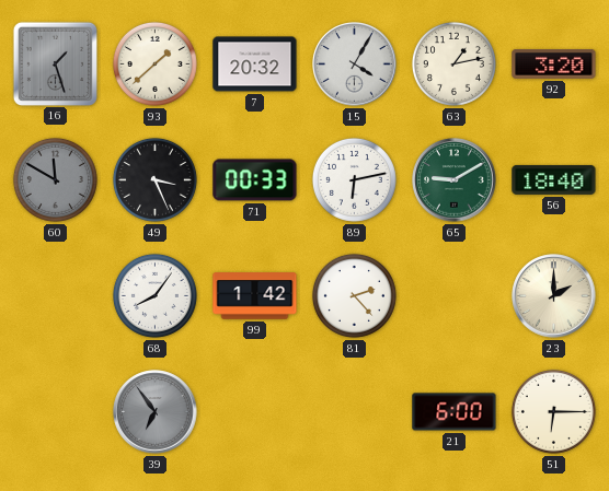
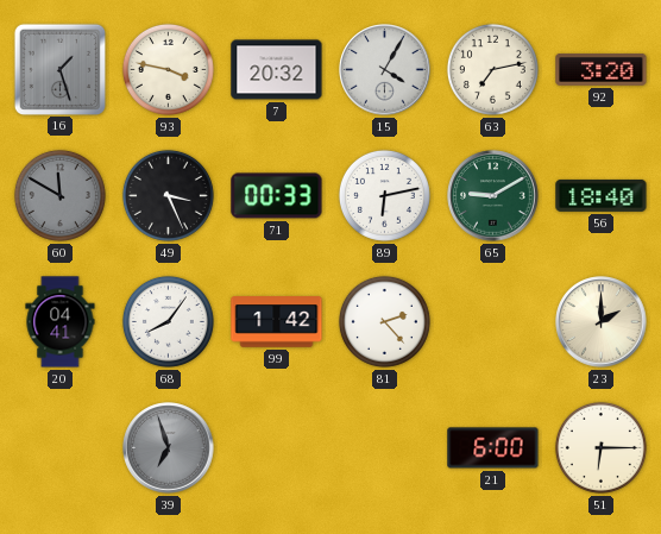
93: 1:38 -> 3:47 (168, 69)
63: 1:13 -> 7:13 (492, 69)
20: none -> 04:41 (61, 322)
39: 6:54 -> 6:57 (169, 448)
